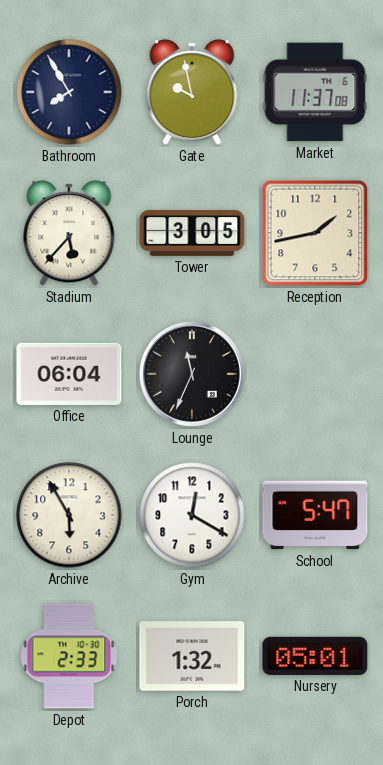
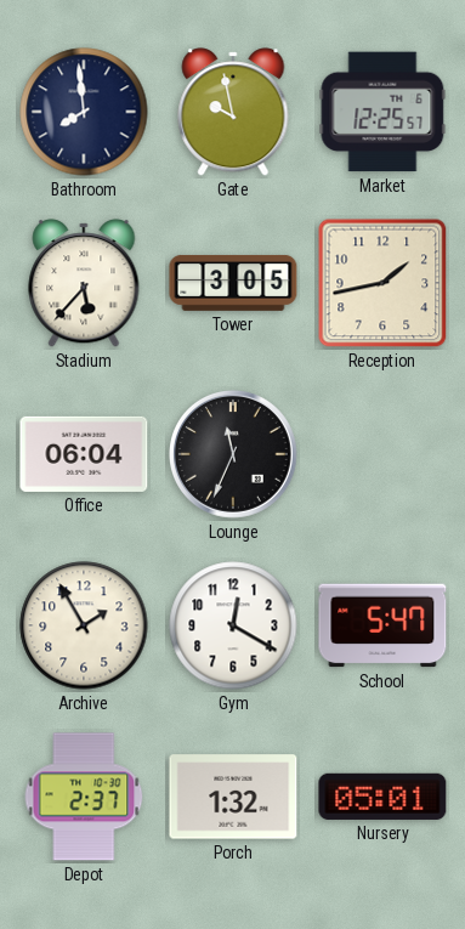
Bathroom: 7:55 -> 7:59 (84, 112)
Market: 11:37 -> 12:25 (382, 112)
Archive: 5:55 -> 1:55 (84, 625)
Depot: 2:33 -> 2:37 (84, 797)
